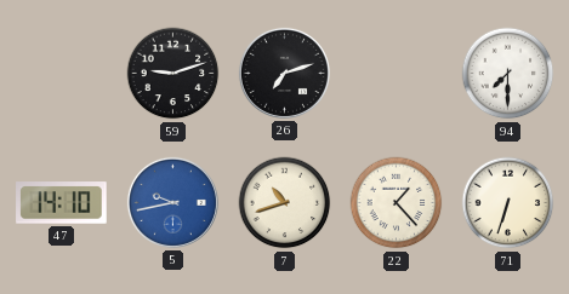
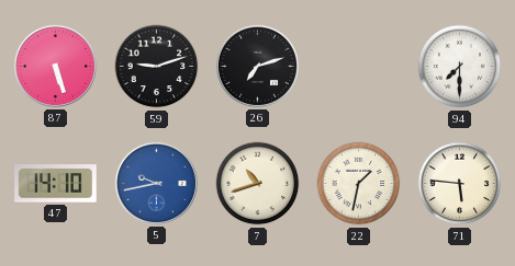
87: none -> 5:27 (55, 66)
22: 1:23 -> 1:32 (359, 184)
71: 6:33 -> 5:46 (460, 184)
